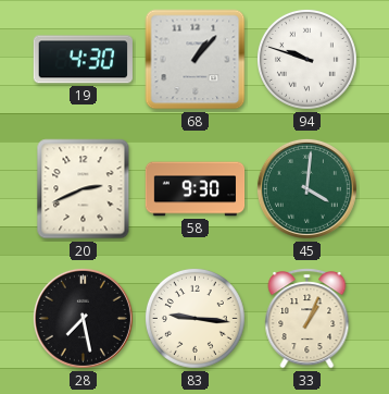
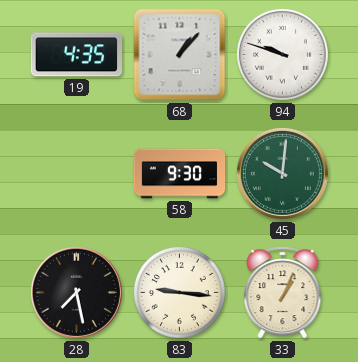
19: 4:30 -> 4:35 (76, 55)
20: 2:41 -> none (84, 189)
45: 4:01 -> 10:01 (282, 173)
